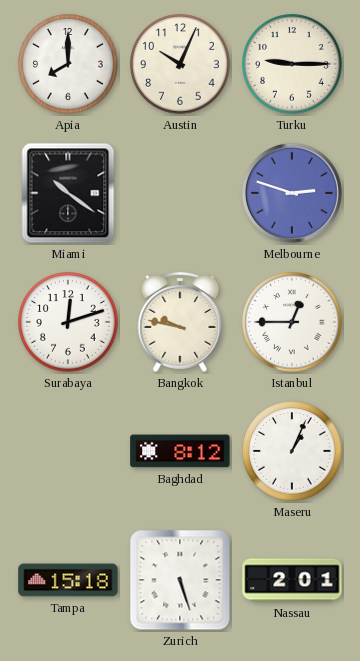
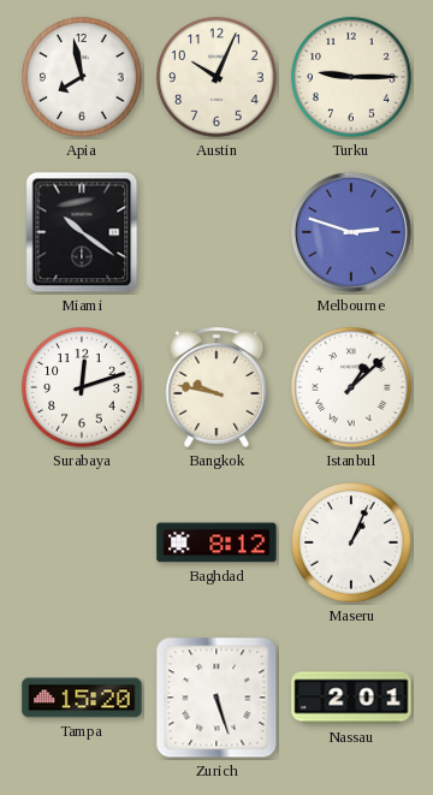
Apia: 8:00 -> 7:58 (82, 77)
Istanbul: 12:45 -> 1:08 (351, 387)
Tampa: 15:18 -> 15:20 (82, 698)
